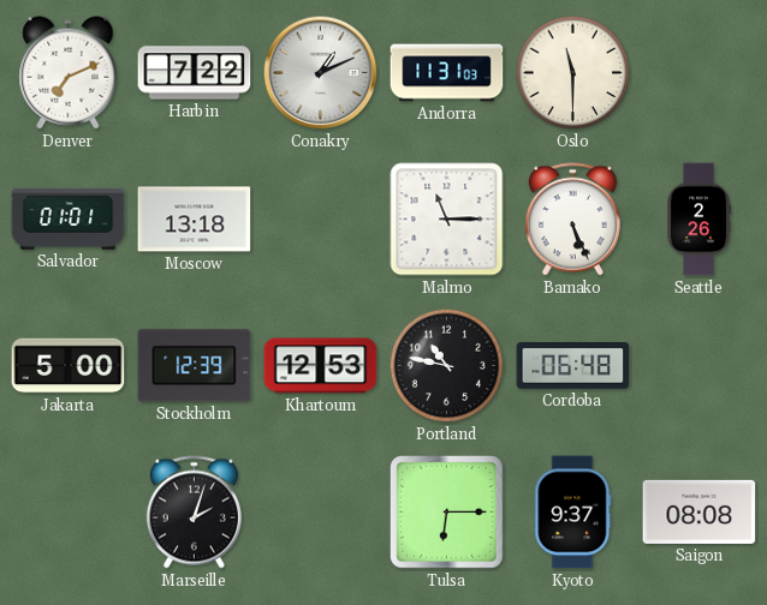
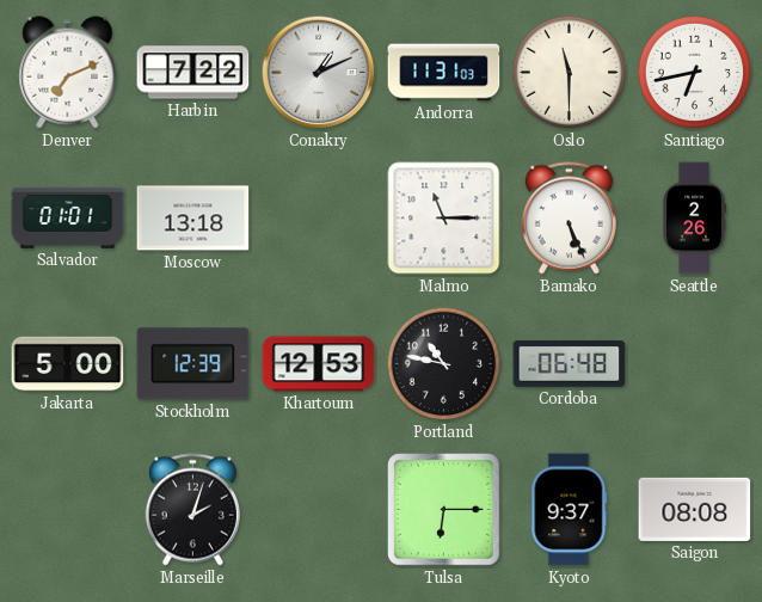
Santiago: none -> 6:43 (695, 73)
